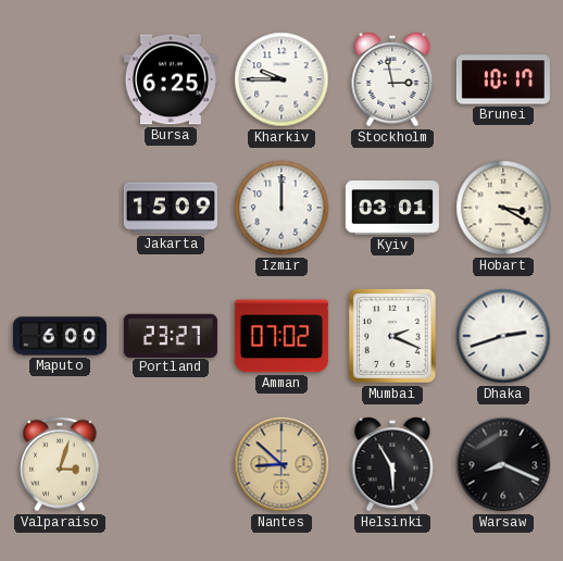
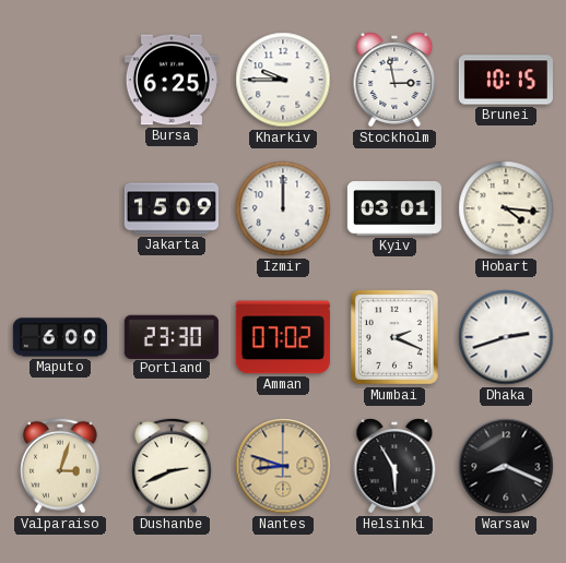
Brunei: 10:17 -> 10:15 (506, 80)
Hobart: 3:20 -> 4:16 (506, 208)
Portland: 23:27 -> 23:30 (172, 336)
Dushanbe: none -> 2:41 (173, 466)
Nantes: 8:52 -> 8:48 (283, 466)
